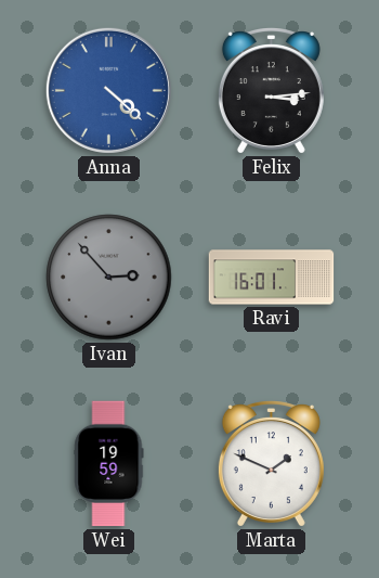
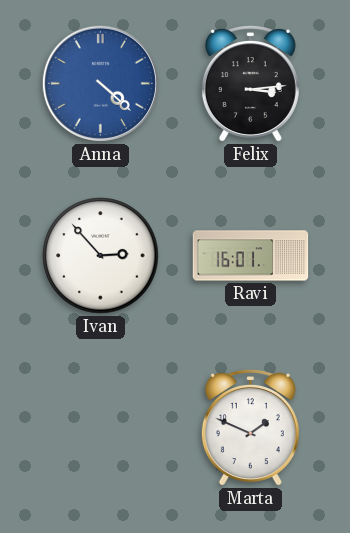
Ivan dial: grey -> white (101, 256)
Wei: 19:59 -> none (109, 464)
